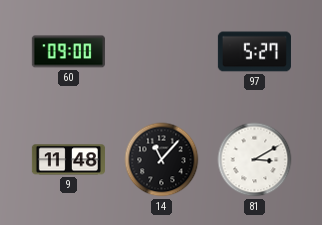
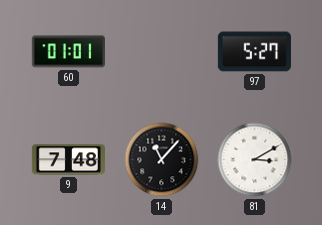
60: 09:00 -> 01:01 (68, 52)
9: 11:48 -> 7:48 (68, 160)
